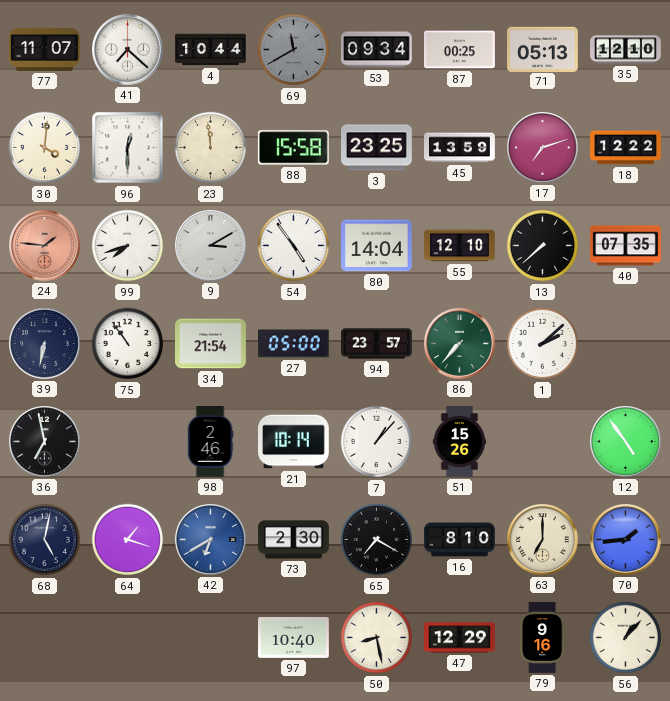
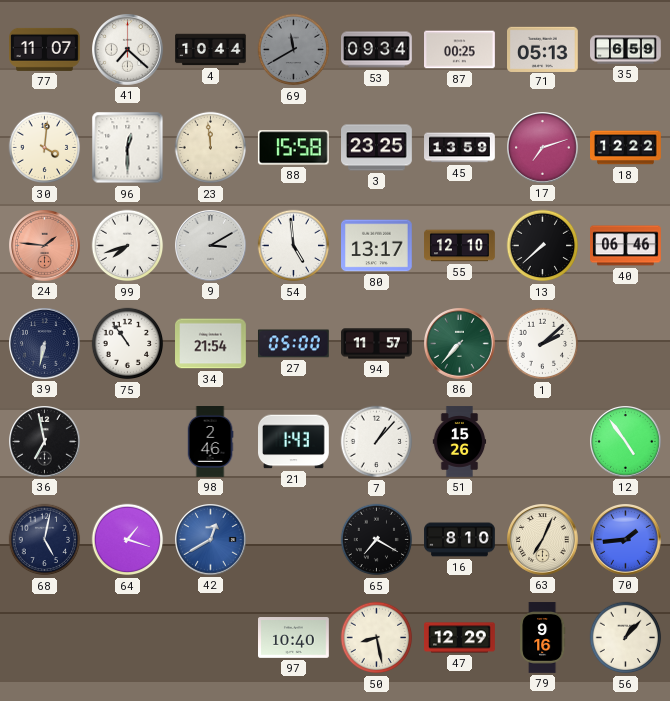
35: 12:10 -> 6:59 (626, 50)
54: 4:54 -> 4:59 (294, 246)
80: 14:04 -> 13:17 (377, 246)
40: 07:35 -> 06:46 (626, 246)
94: 23:57 -> 11:57 (377, 344)
21: 10:14 -> 1:43 (294, 442)
42: 6:40 -> 12:40 (211, 540)
73: 2:30 -> none (294, 540)
63: 7:00 -> 7:04 (543, 540)
